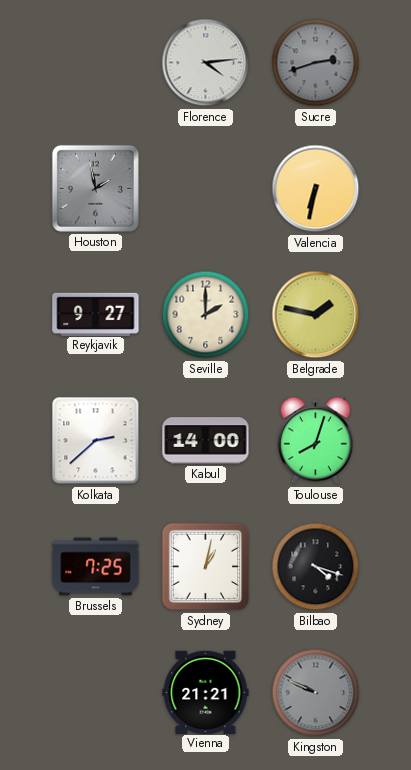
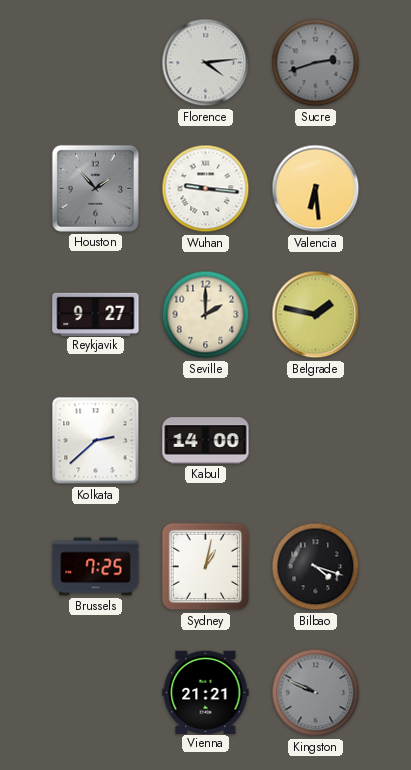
Houston: 1:58 -> 1:53 (95, 188)
Wuhan: none -> 9:16 (206, 189)
Valencia: 6:32 -> 6:29 (316, 189)
Toulouse: 8:03 -> none (315, 441)
